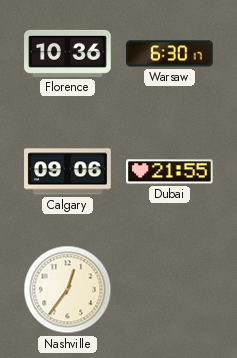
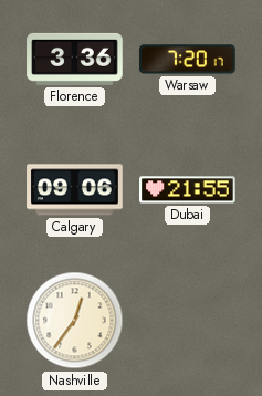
Florence: 10:36 -> 3:36 (75, 59)
Warsaw: 6:30 -> 7:20 (188, 60)
